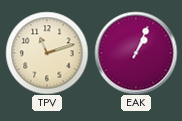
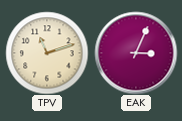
EAK: 1:04 -> 3:04 (136, 53)
